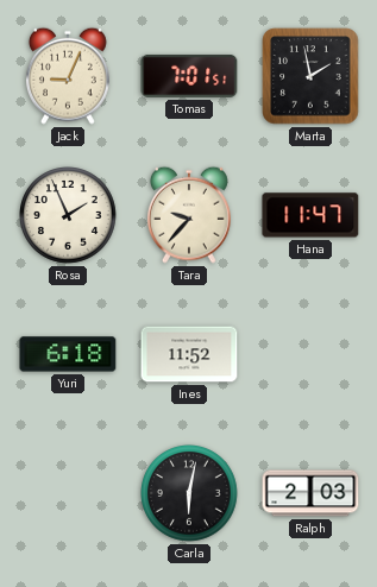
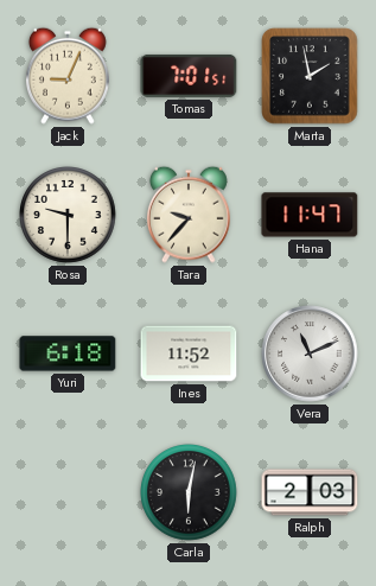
Rosa: 1:56 -> 9:30 (69, 216)
Vera: none -> 11:11 (310, 353)
